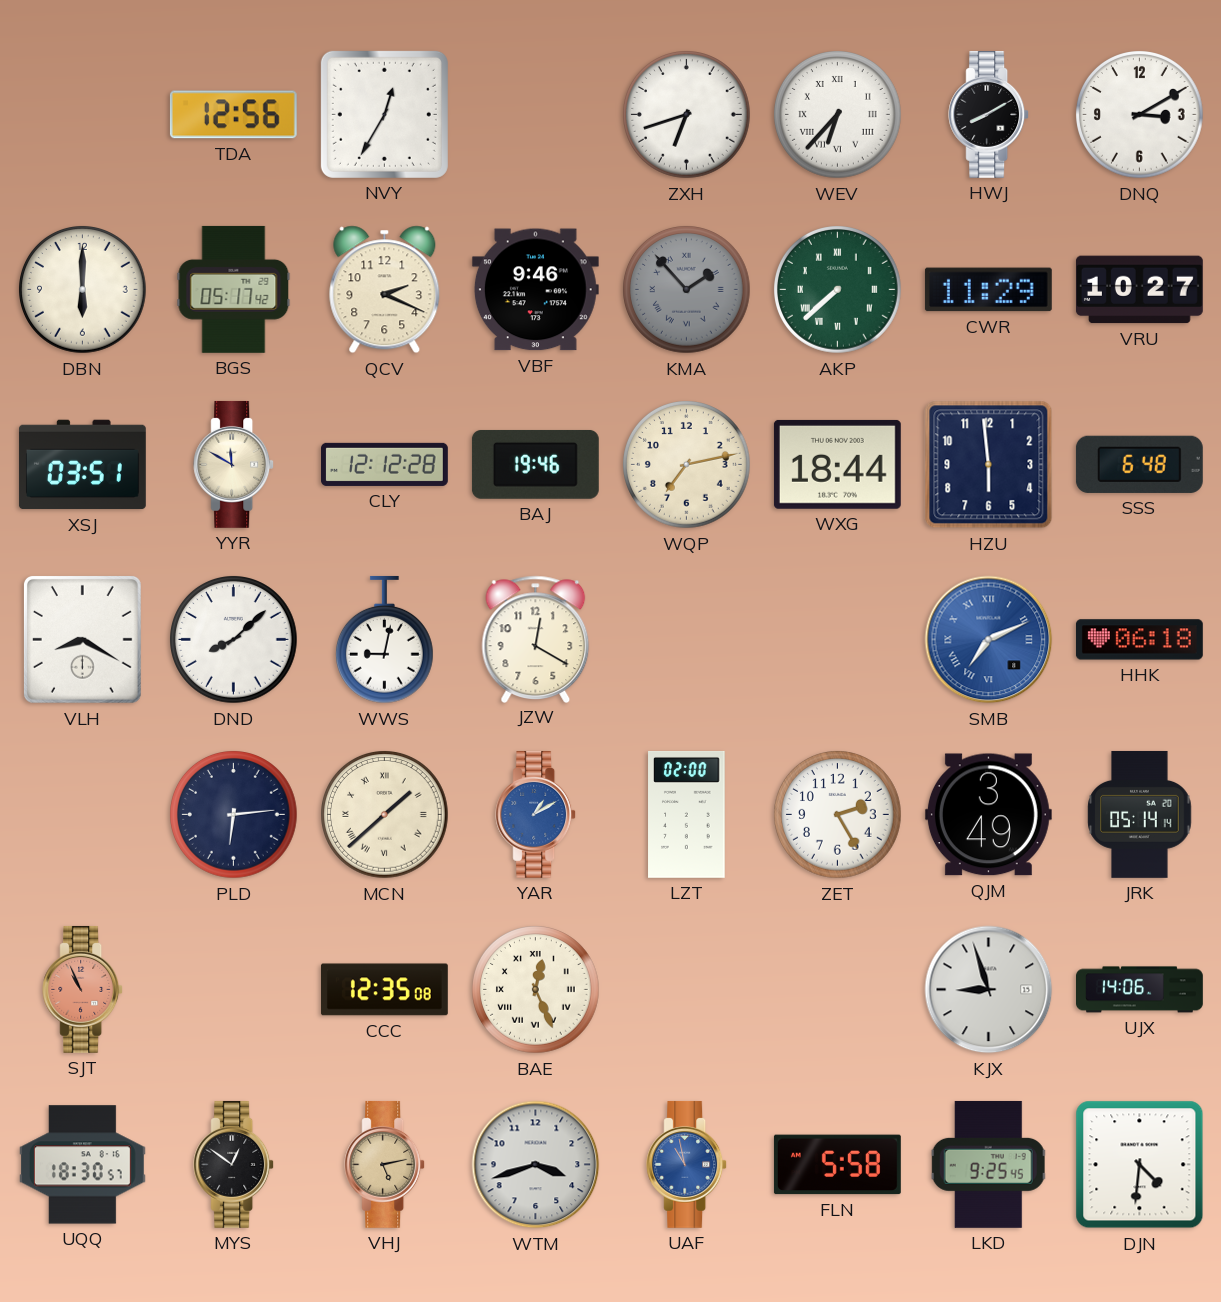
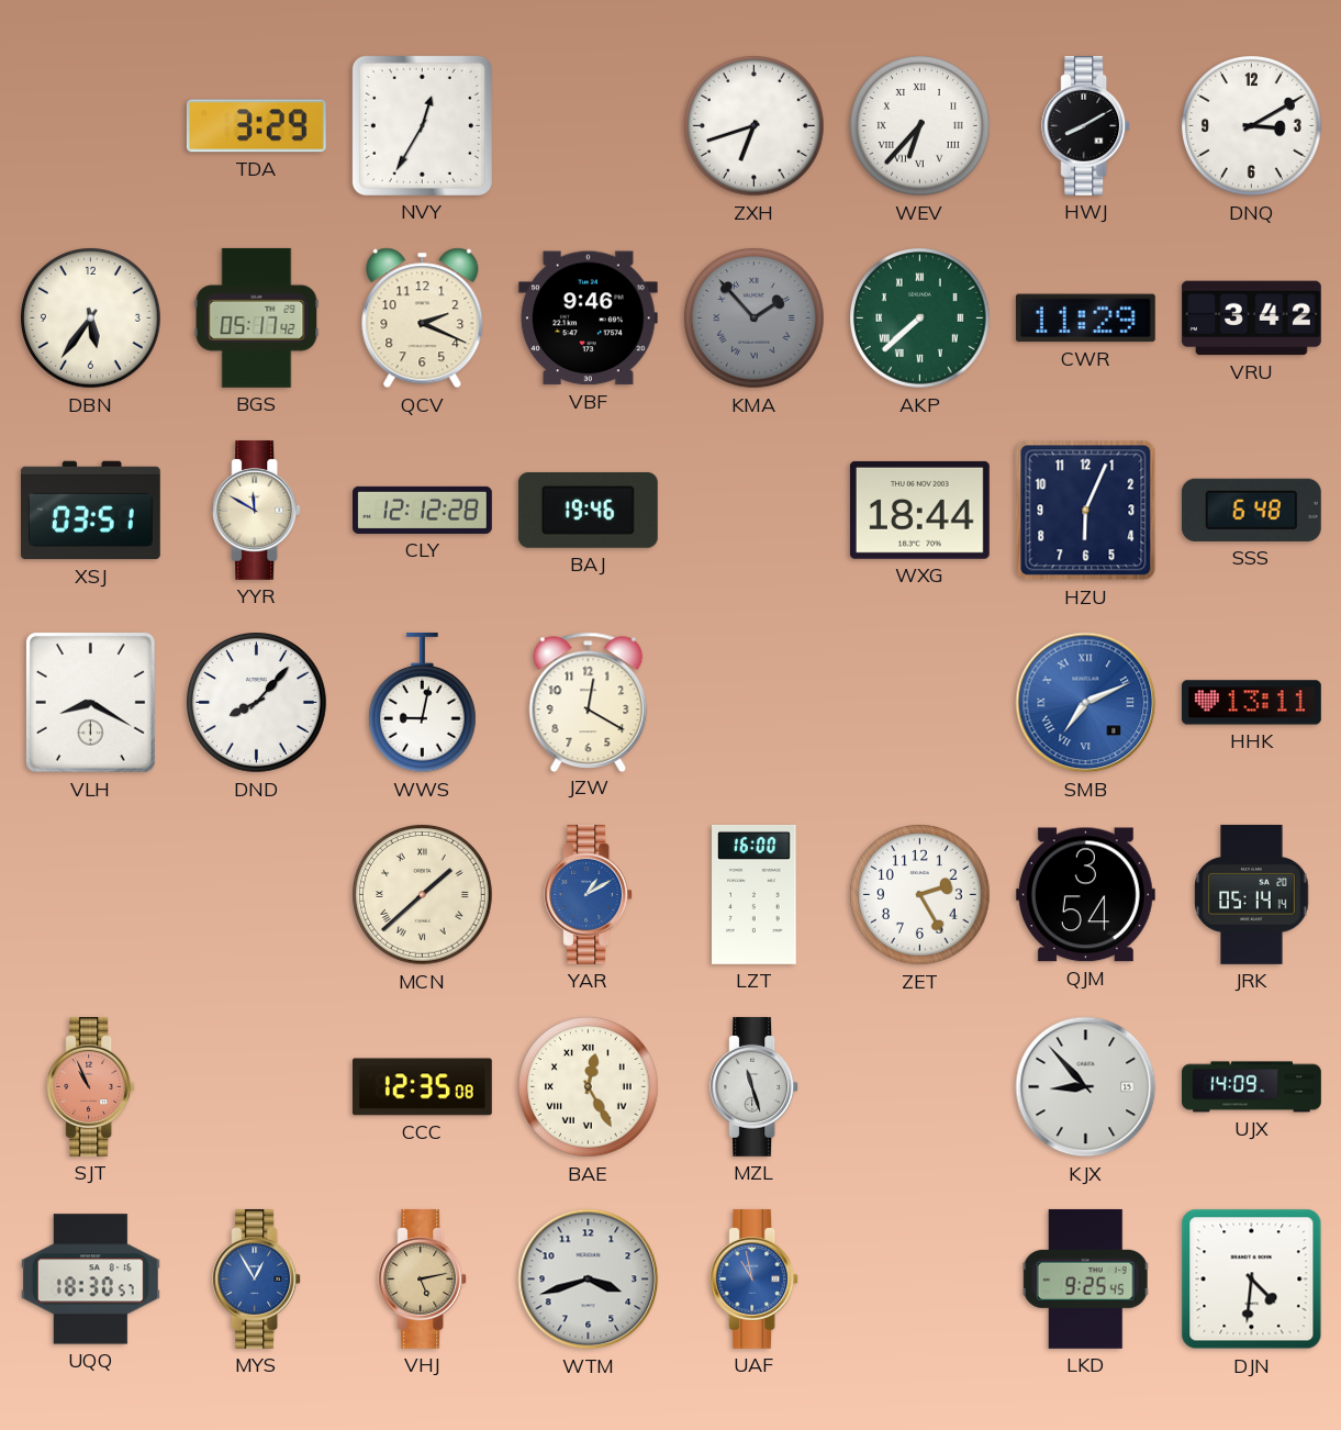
TDA: 12:56 -> 3:29 (256, 126)
DBN: 6:00 -> 5:36 (91, 319)
VRU: 10:27 -> 3:42 (1251, 319)
WQP: 7:13 -> none (687, 465)
HZU: 5:59 -> 6:04 (1086, 511)
DND: 8:08 -> 8:07 (257, 703)
HHK: 06:18 -> 13:11 (1251, 703)
PLD: 6:14 -> none (234, 815)
LZT: 02:00 -> 16:00 (755, 894)
QJM: 3:49 -> 3:54 (1085, 895)
BAE: 12:26 -> 12:25 (589, 1087)
MZL: none -> 11:27 (755, 1086)
KJX: 8:57 -> 8:53 (1086, 1087)
UJX: 14:06 -> 14:09 (1252, 1087)
MYS: 12:51 -> 12:55 (257, 1278)
MYS dial: black -> blue (257, 1278)
FLN: 5:58 -> none (837, 1165)
